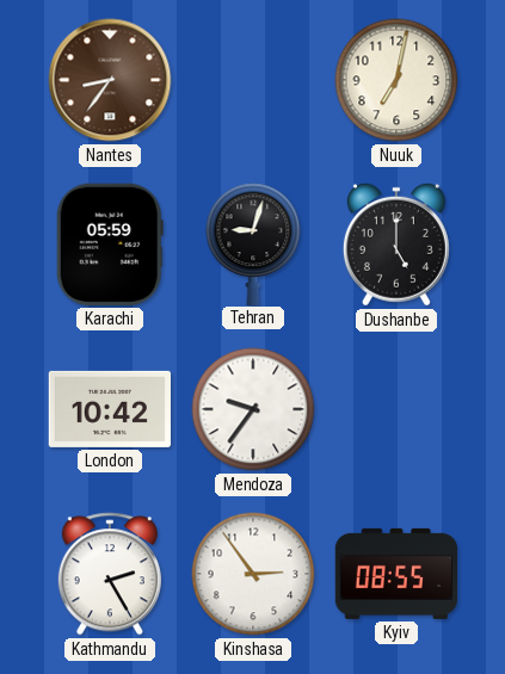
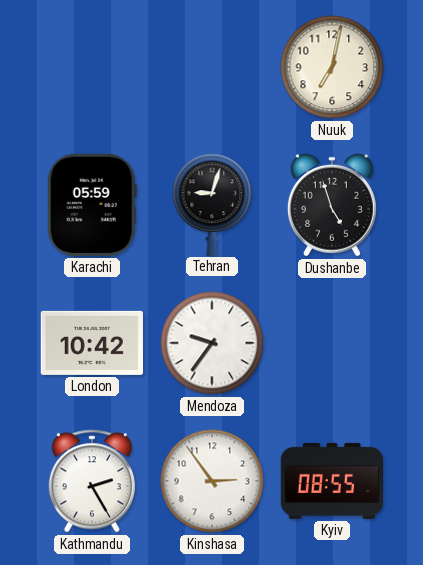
Nantes: 8:36 -> none (110, 80)
Dushanbe: 5:00 -> 4:57 (332, 205)
